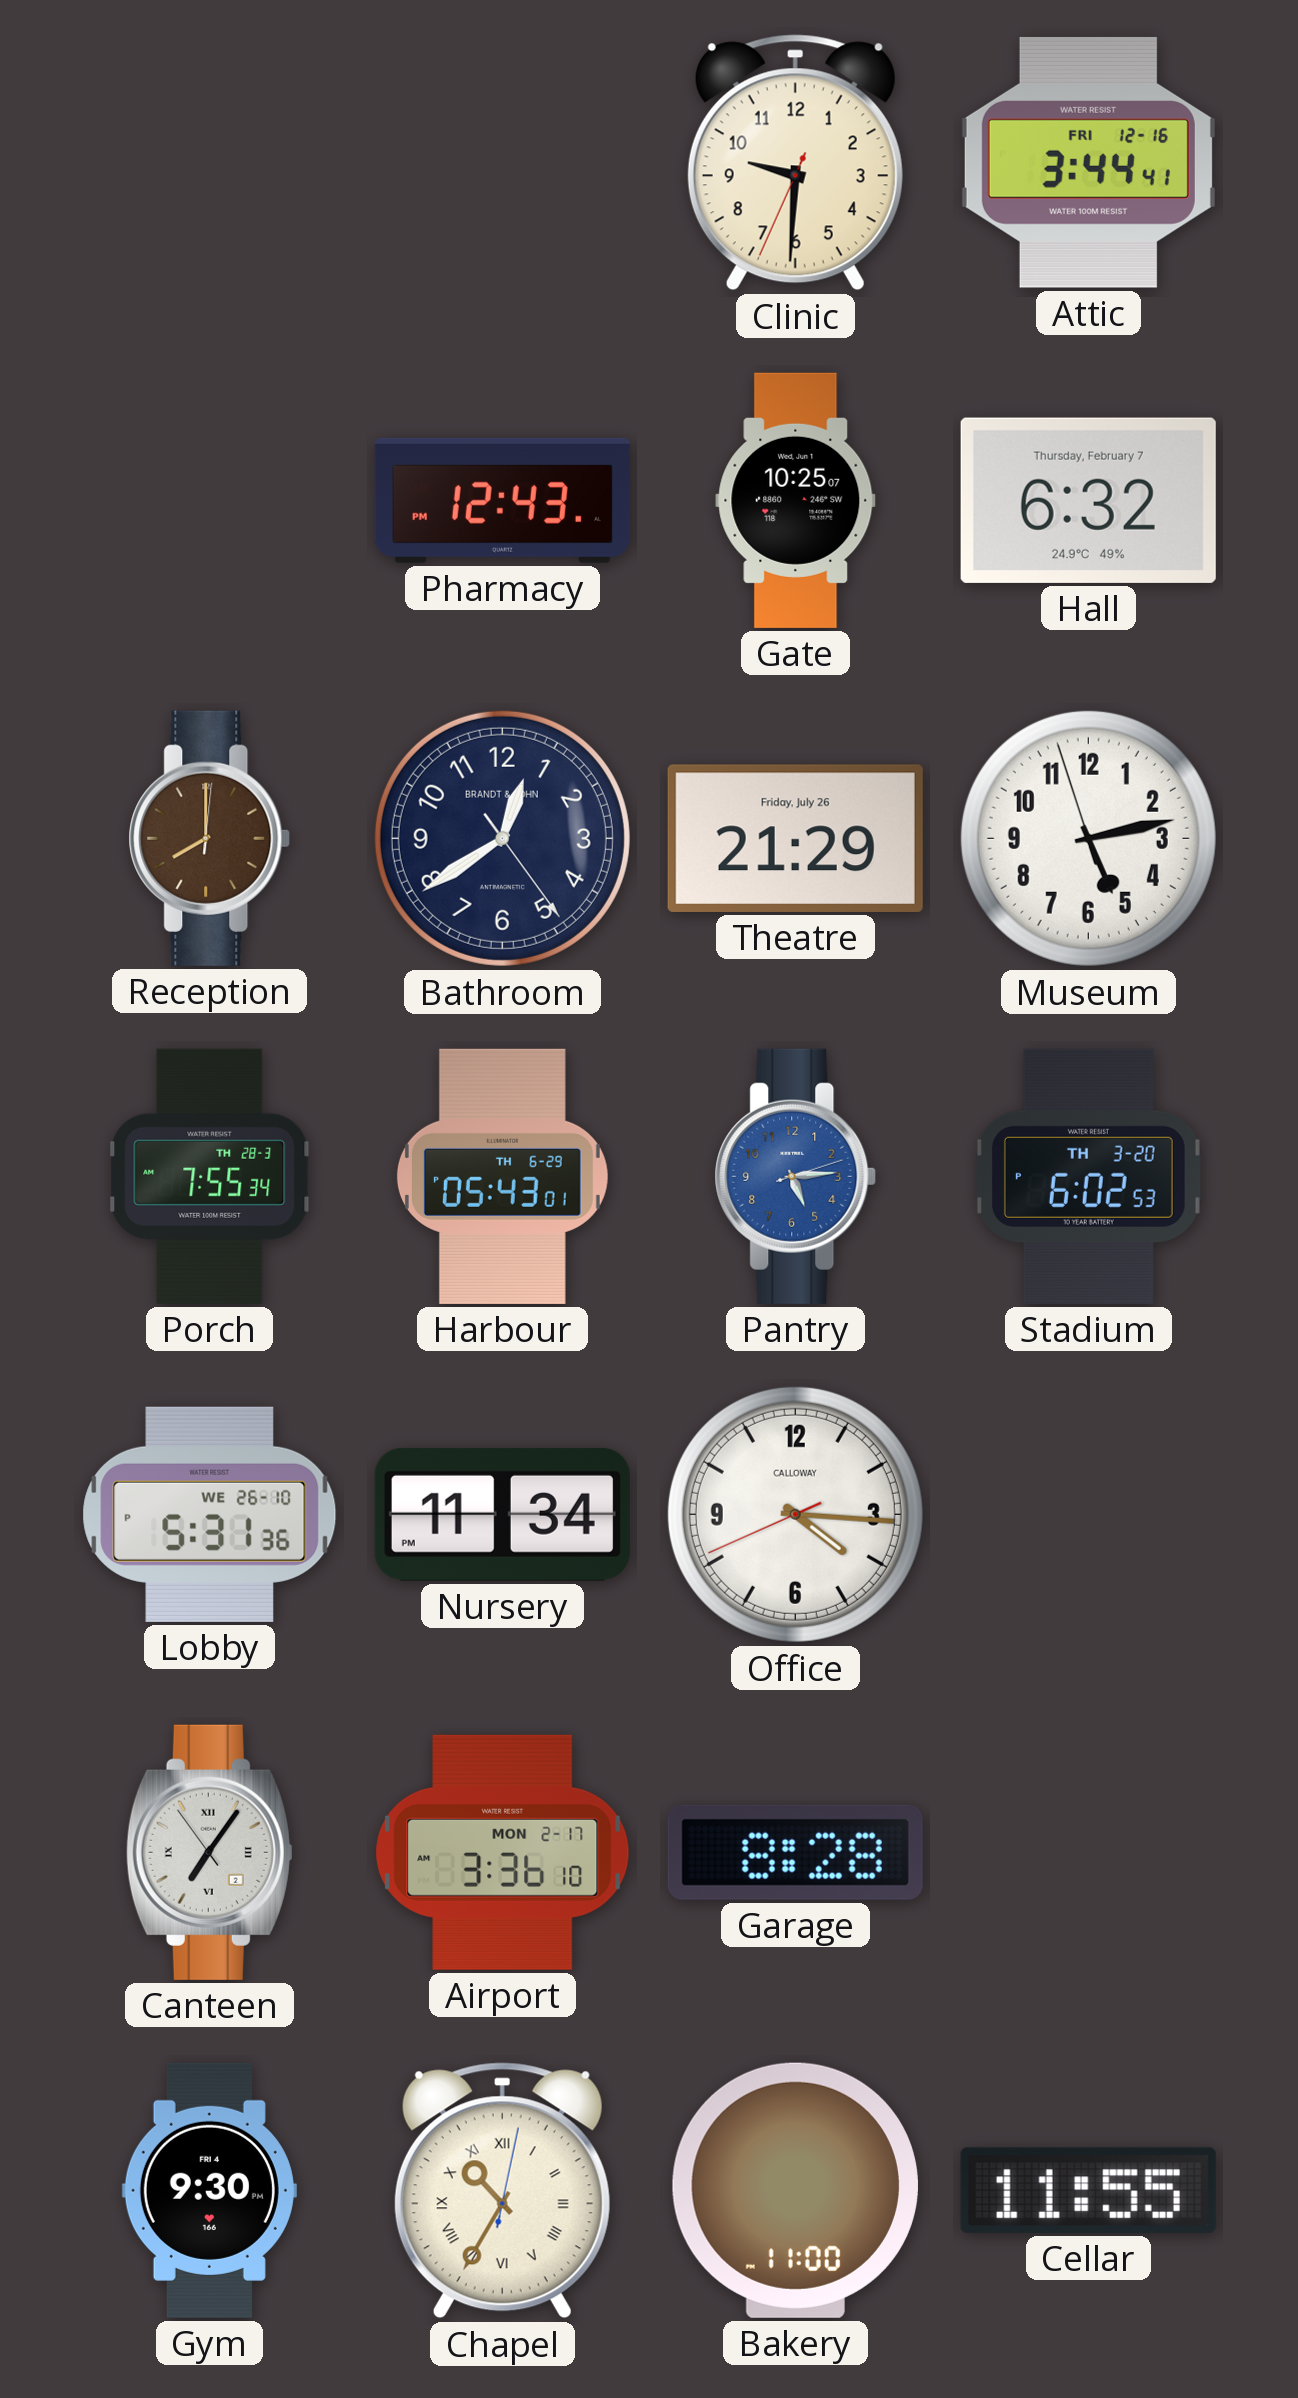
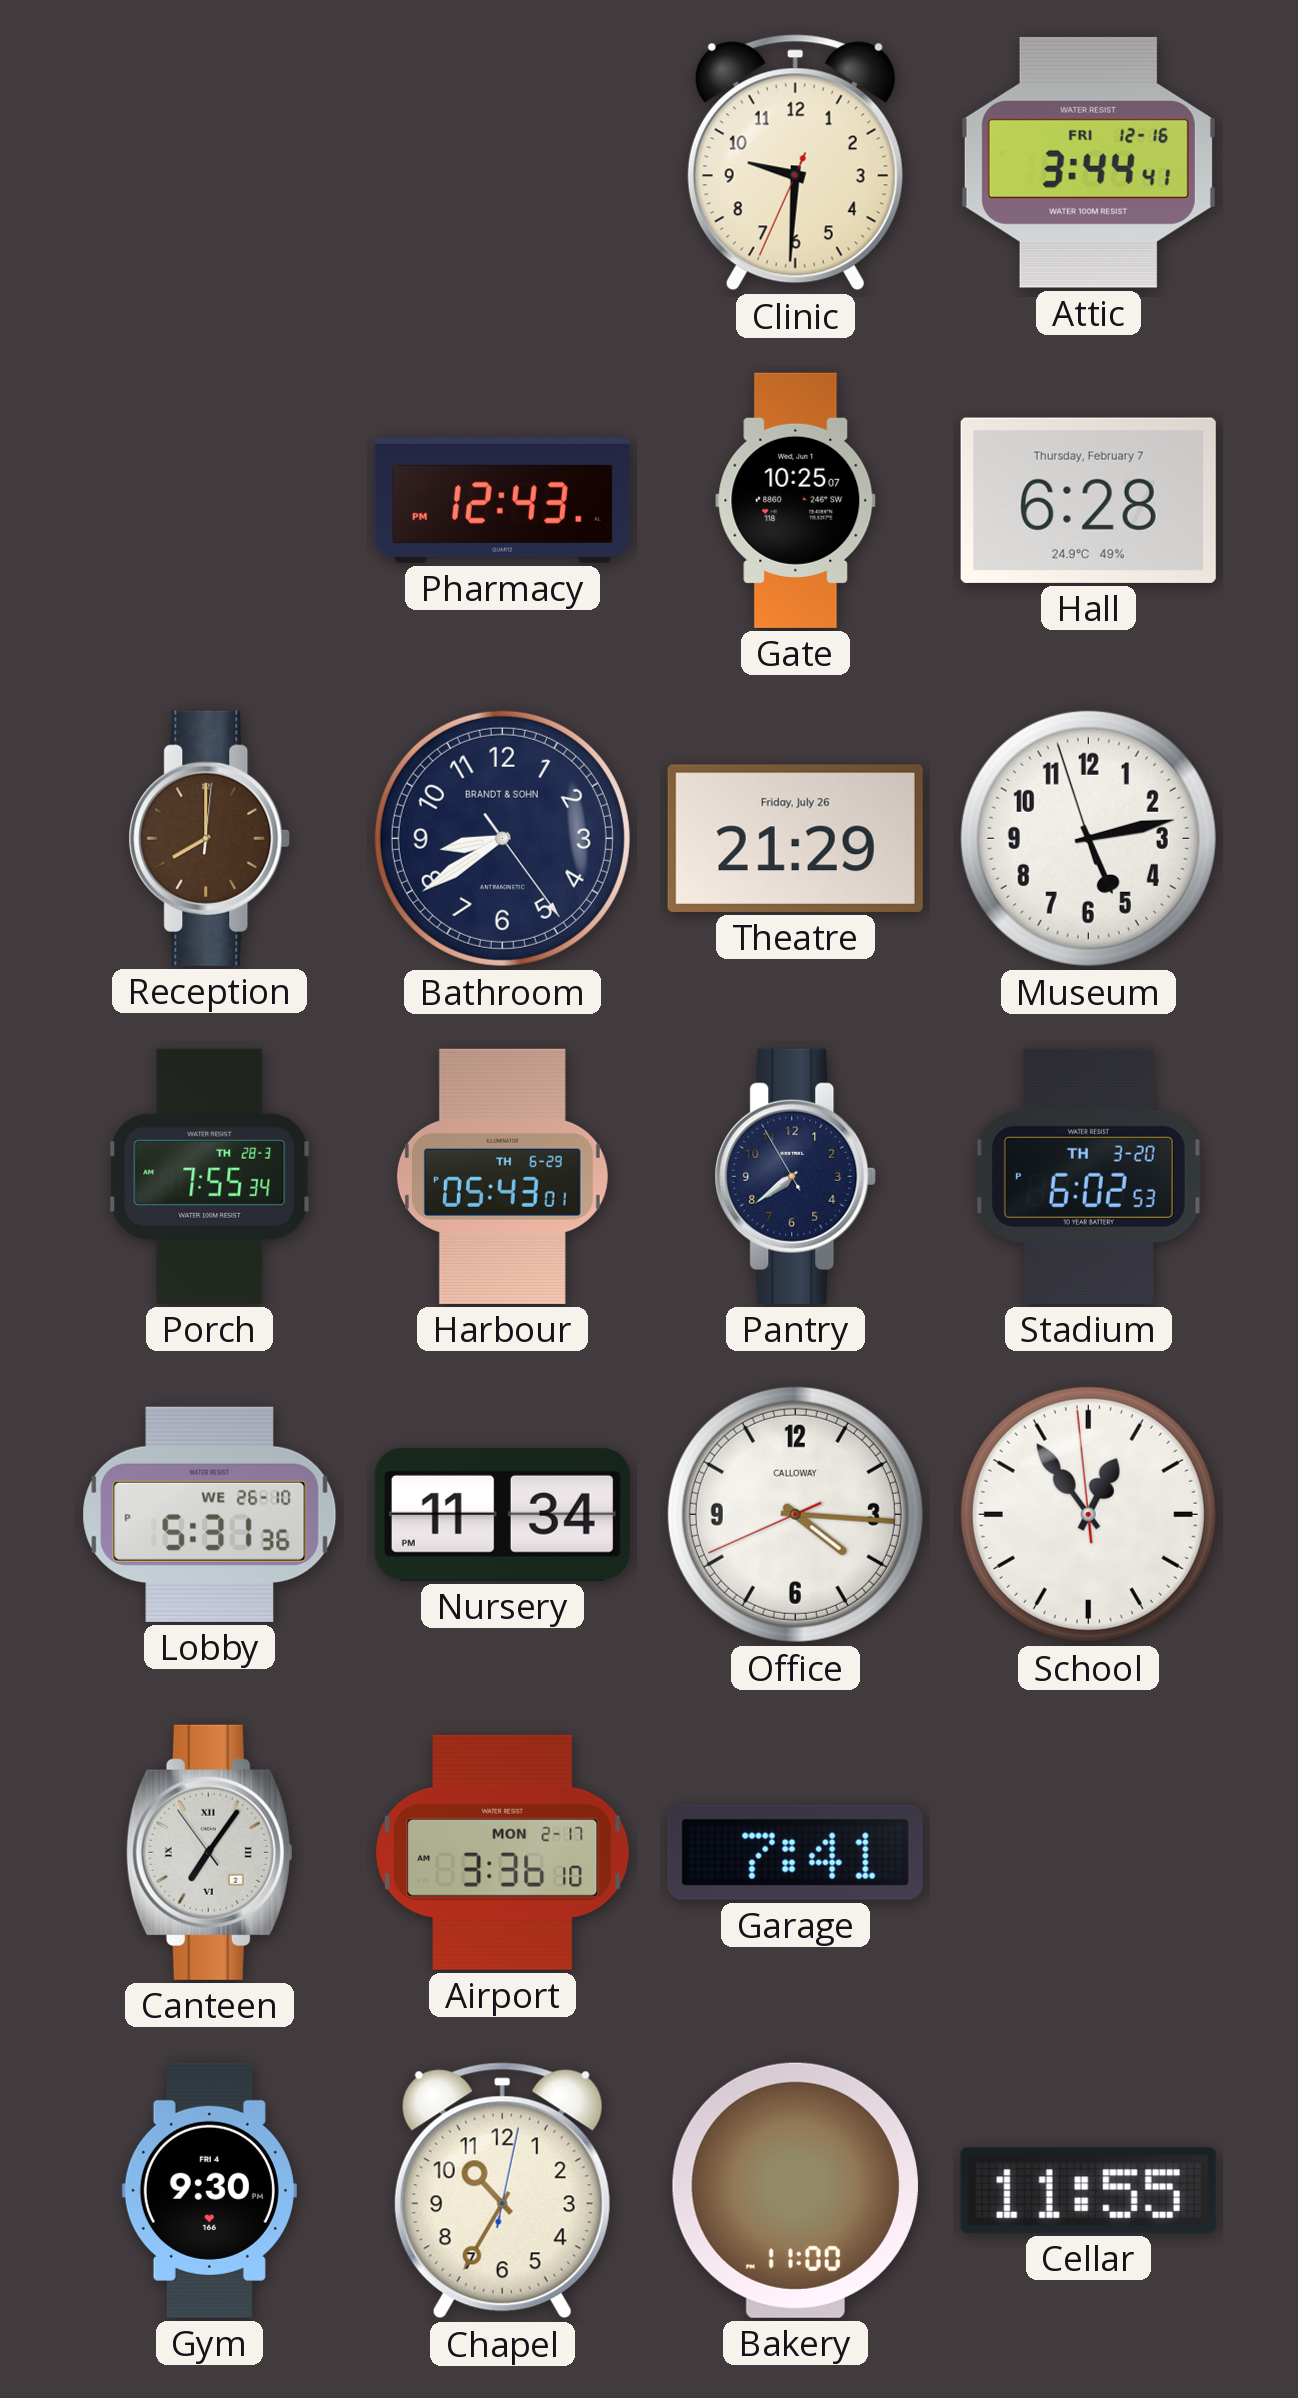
Hall: 6:32 -> 6:28 (1088, 500)
Bathroom: 12:39 -> 8:39 (502, 838)
Pantry: 5:14 -> 7:38 (796, 1176)
Pantry dial: blue -> navy (796, 1176)
School: none -> 12:53 (1088, 1514)
Garage: 8:28 -> 7:41 (795, 1852)
Chapel numerals: Roman -> Arabic (502, 2191)
